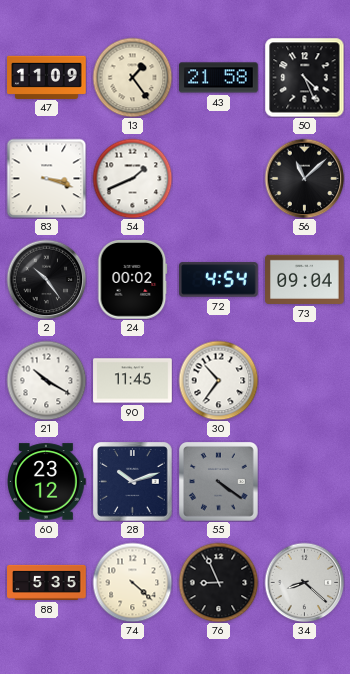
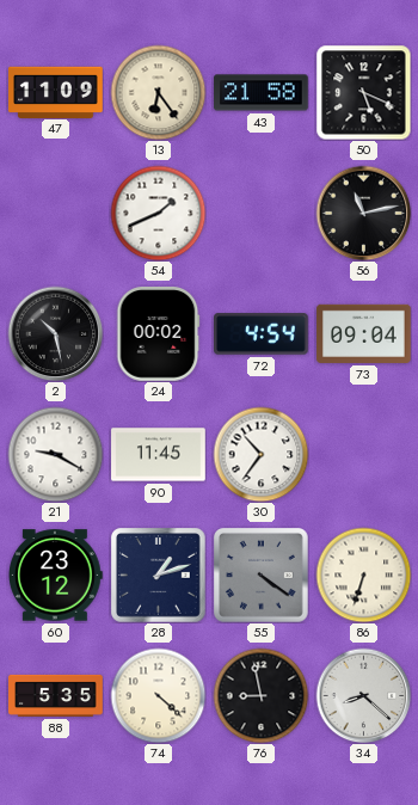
13: 1:24 -> 6:24 (158, 92)
50: 4:26 -> 5:19 (363, 92)
83: 3:18 -> none (46, 178)
56: 11:08 -> 11:13 (363, 213)
2: 10:24 -> 10:28 (55, 333)
21: 10:20 -> 9:20 (55, 454)
28: 10:12 -> 1:12 (159, 576)
86: none -> 6:33 (363, 574)
76: 8:56 -> 8:58 (260, 695)
